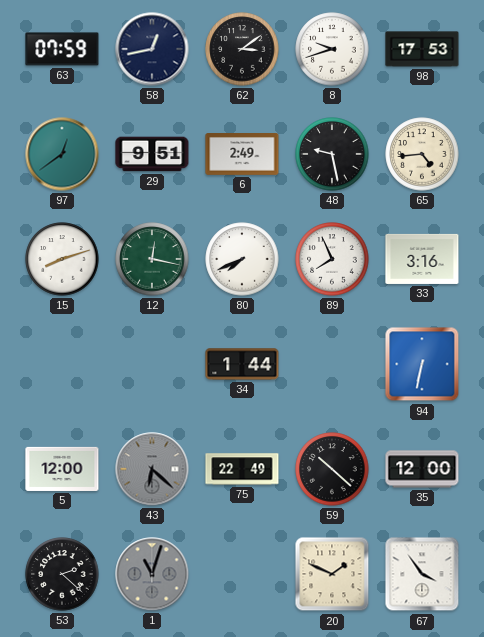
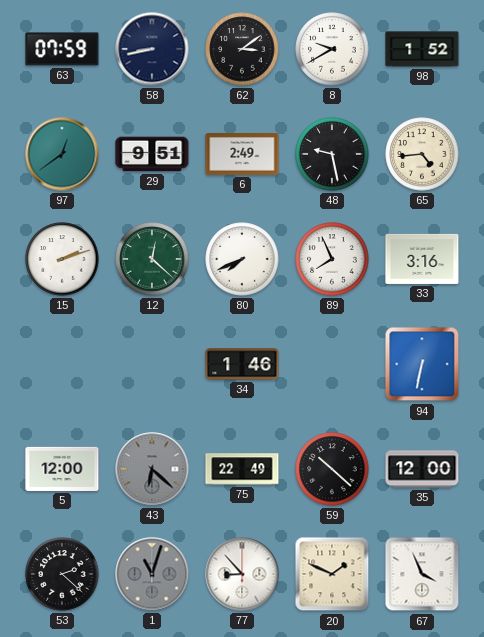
58: 12:43 -> 8:43 (152, 49)
8: 9:42 -> 9:40 (332, 49)
98: 17:53 -> 1:52 (422, 49)
15: 8:12 -> 2:12 (62, 259)
12: 12:17 -> 12:22 (152, 259)
34: 1:44 -> 1:46 (242, 364)
77: none -> 8:53 (242, 574)
67: 3:54 -> 3:56 (422, 574)
